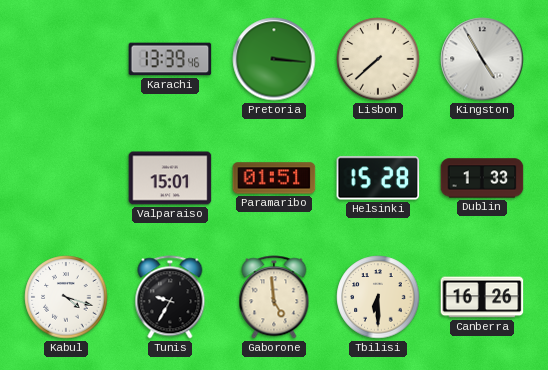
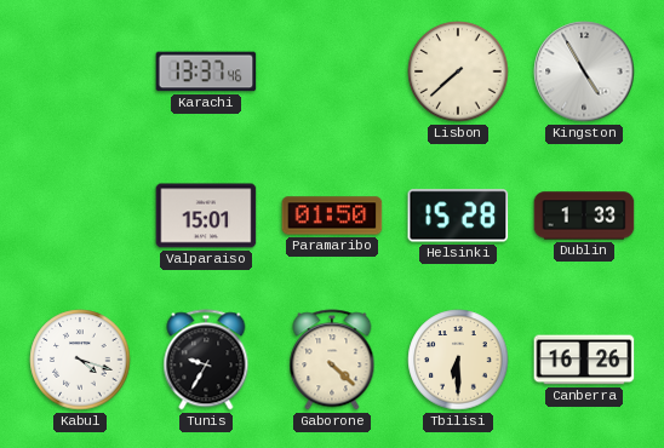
Karachi: 13:39 -> 13:37 (206, 71)
Pretoria: 3:16 -> none (274, 59)
Paramaribo: 01:51 -> 01:50 (332, 216)
Gaborone: 4:59 -> 4:22 (332, 360)
